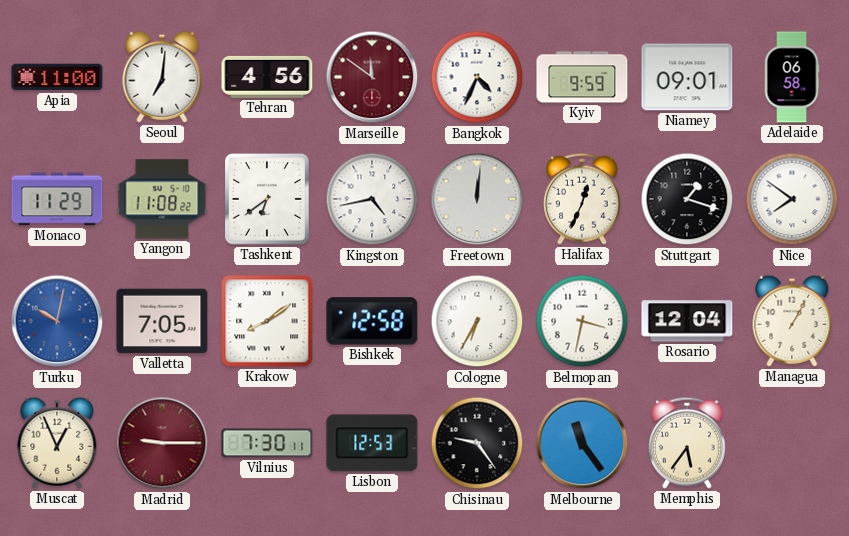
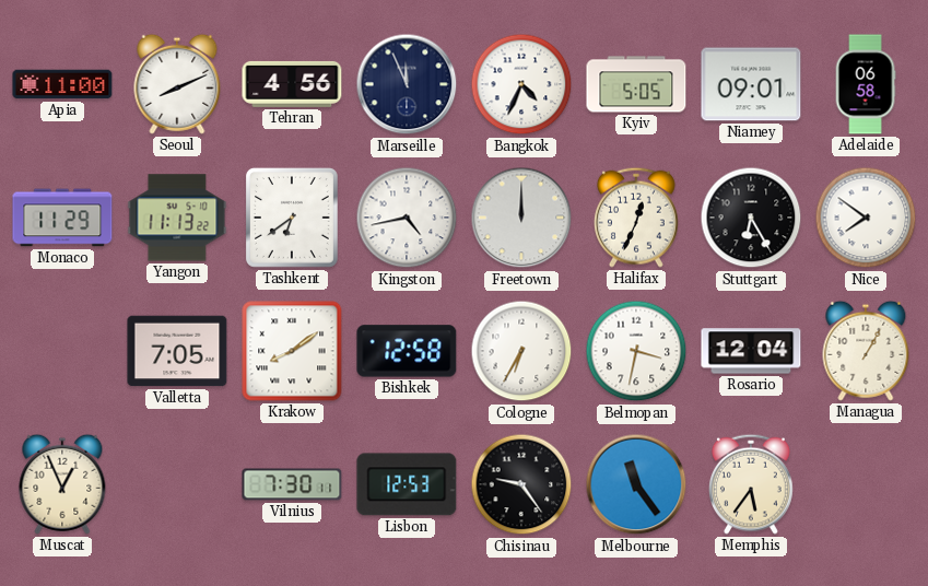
Seoul: 7:01 -> 8:11 (177, 84)
Marseille: 11:51 -> 11:56 (407, 84)
Marseille dial: burgundy -> navy (407, 84)
Kyiv: 9:59 -> 5:05 (636, 84)
Yangon: 11:08 -> 11:13 (177, 218)
Freetown: 12:01 -> 12:00 (521, 218)
Stuttgart: 1:18 -> 6:25 (751, 218)
Turku: 10:02 -> none (57, 321)
Madrid: 9:15 -> none (162, 443)
